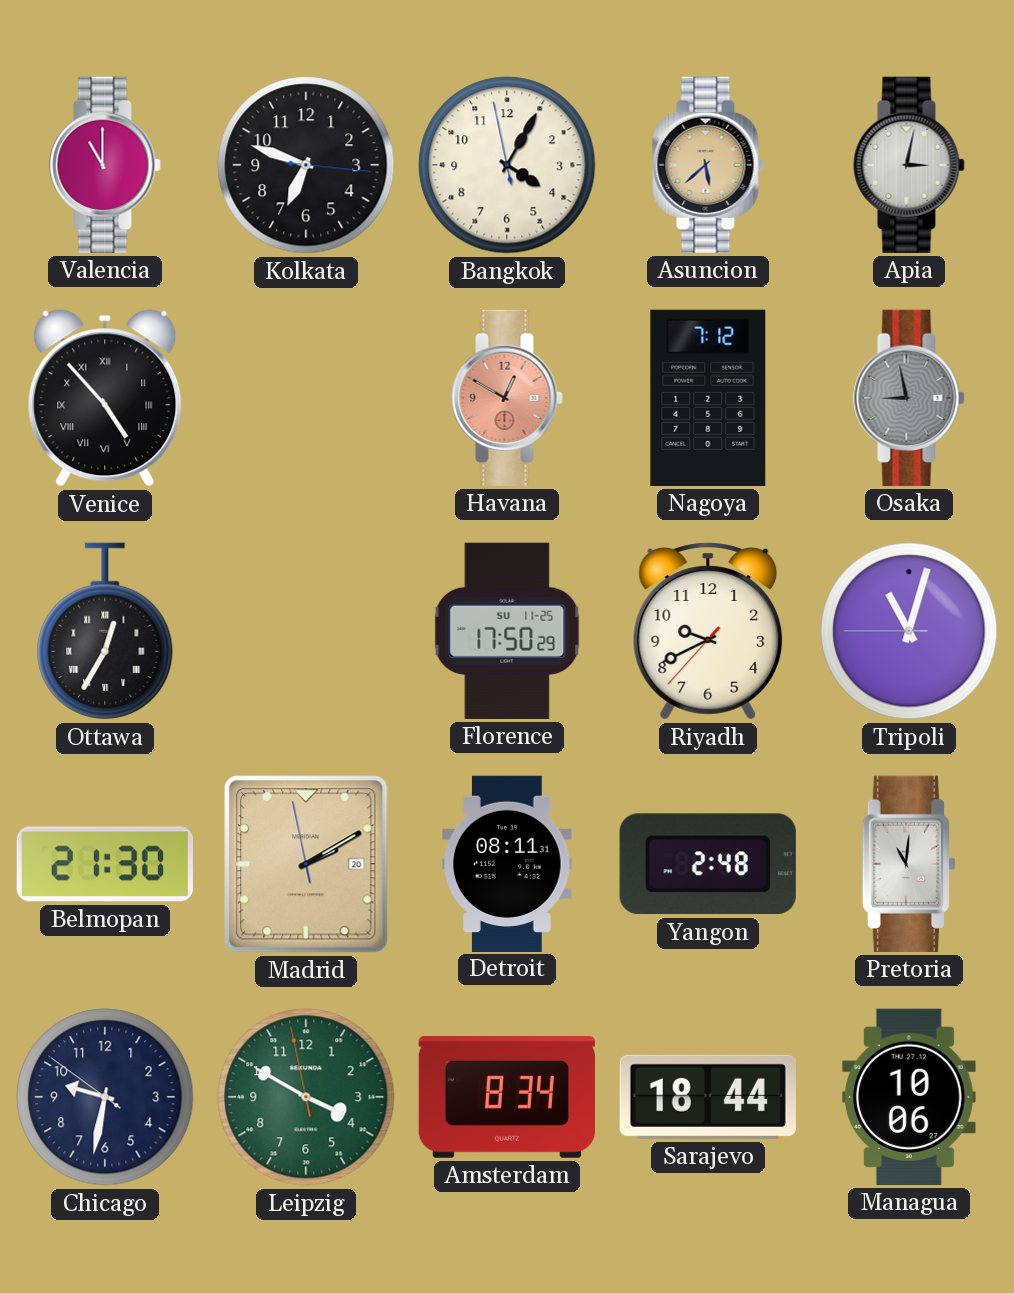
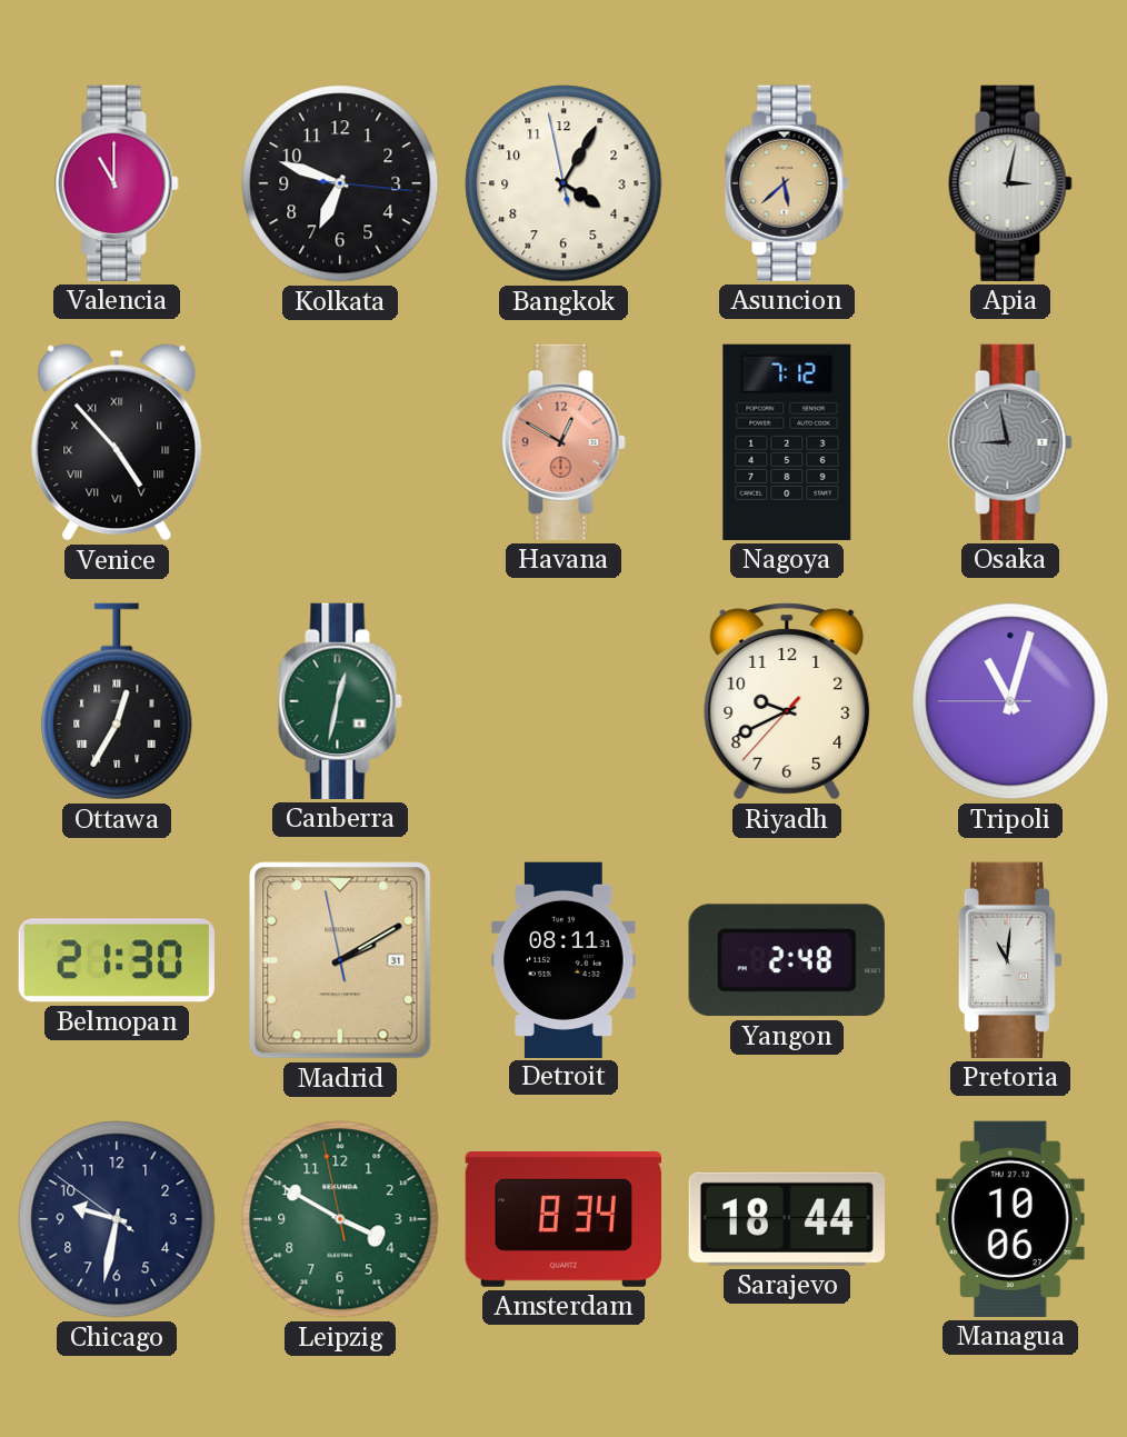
Canberra: none -> 12:32 (340, 701)
Florence: 17:50 -> none (507, 631)
Madrid date: 20 -> 31 (340, 960)
